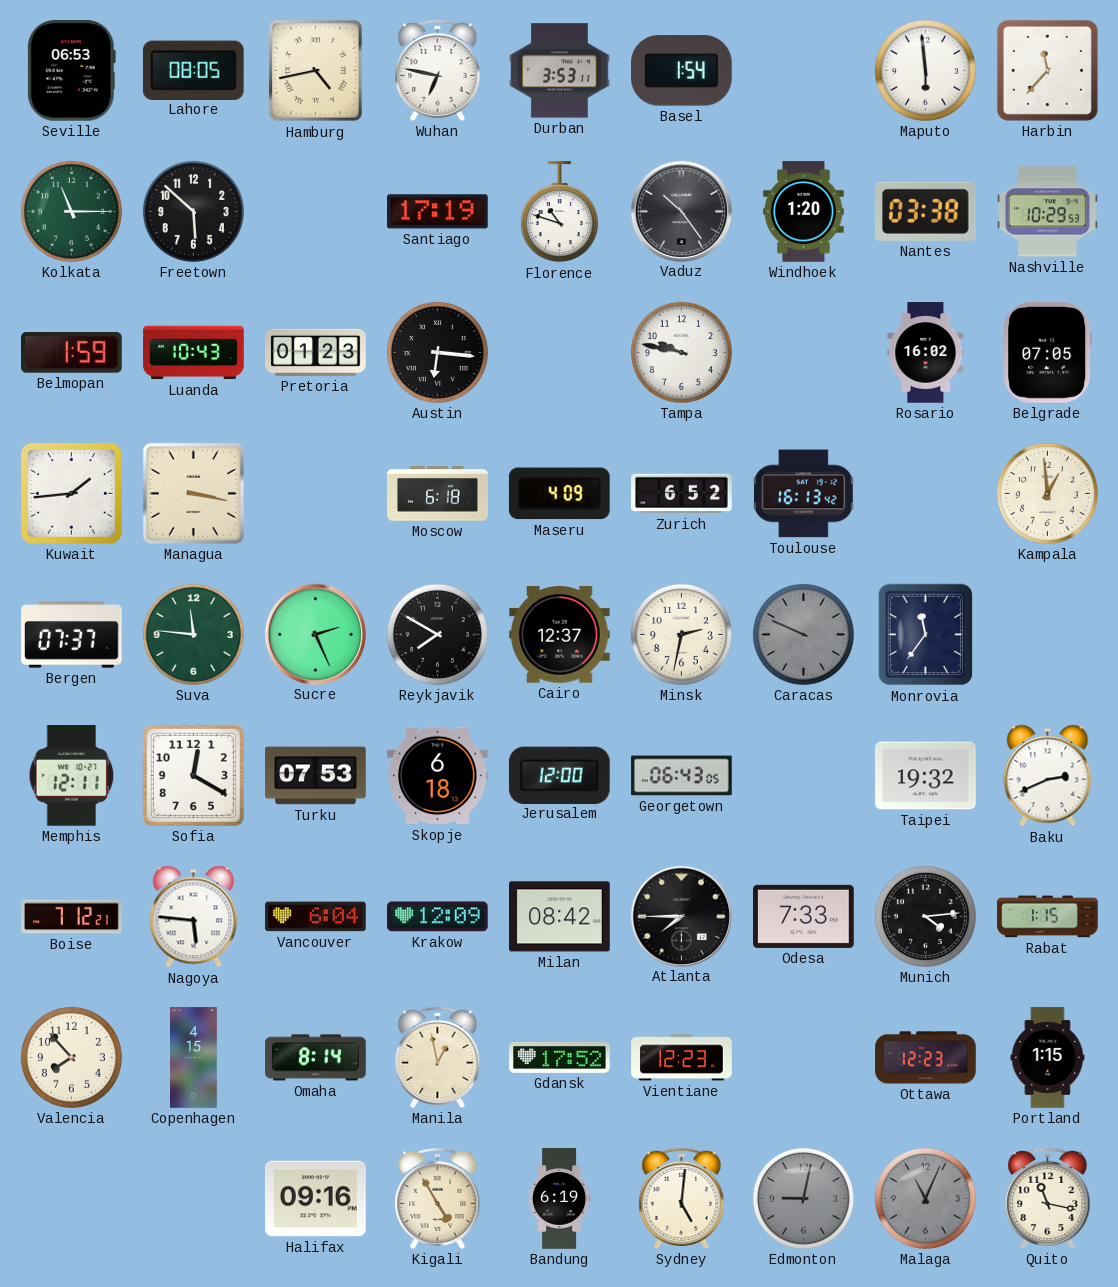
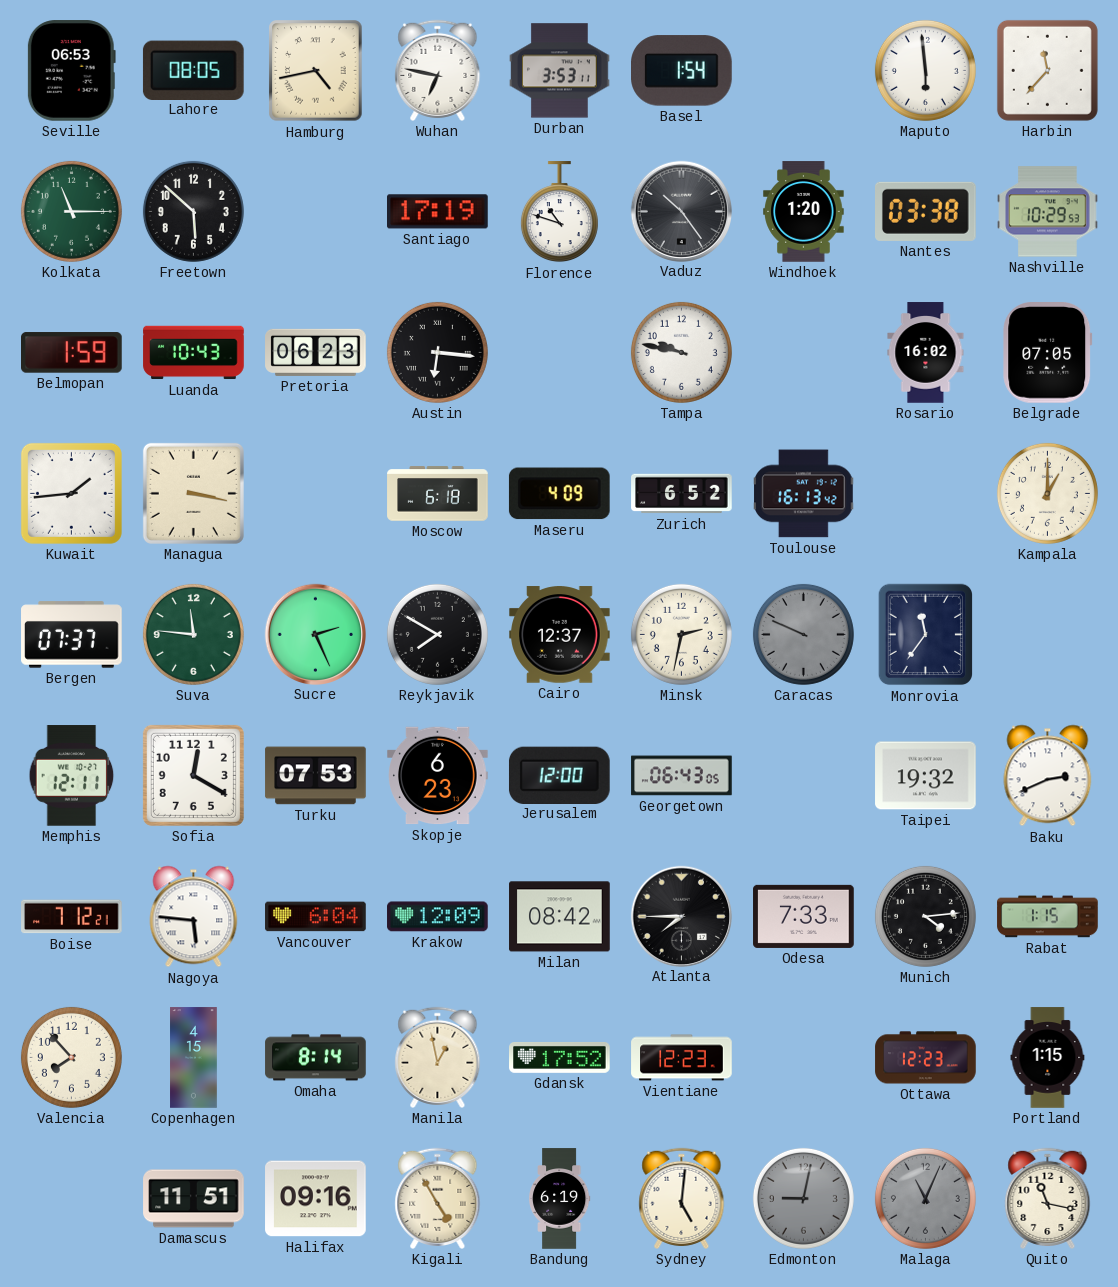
Pretoria: 01:23 -> 06:23 (316, 352)
Kampala: 12:59 -> 1:00 (1047, 493)
Skopje: 6:18 -> 6:23 (438, 776)
Damascus: none -> 11:51 (194, 1199)
